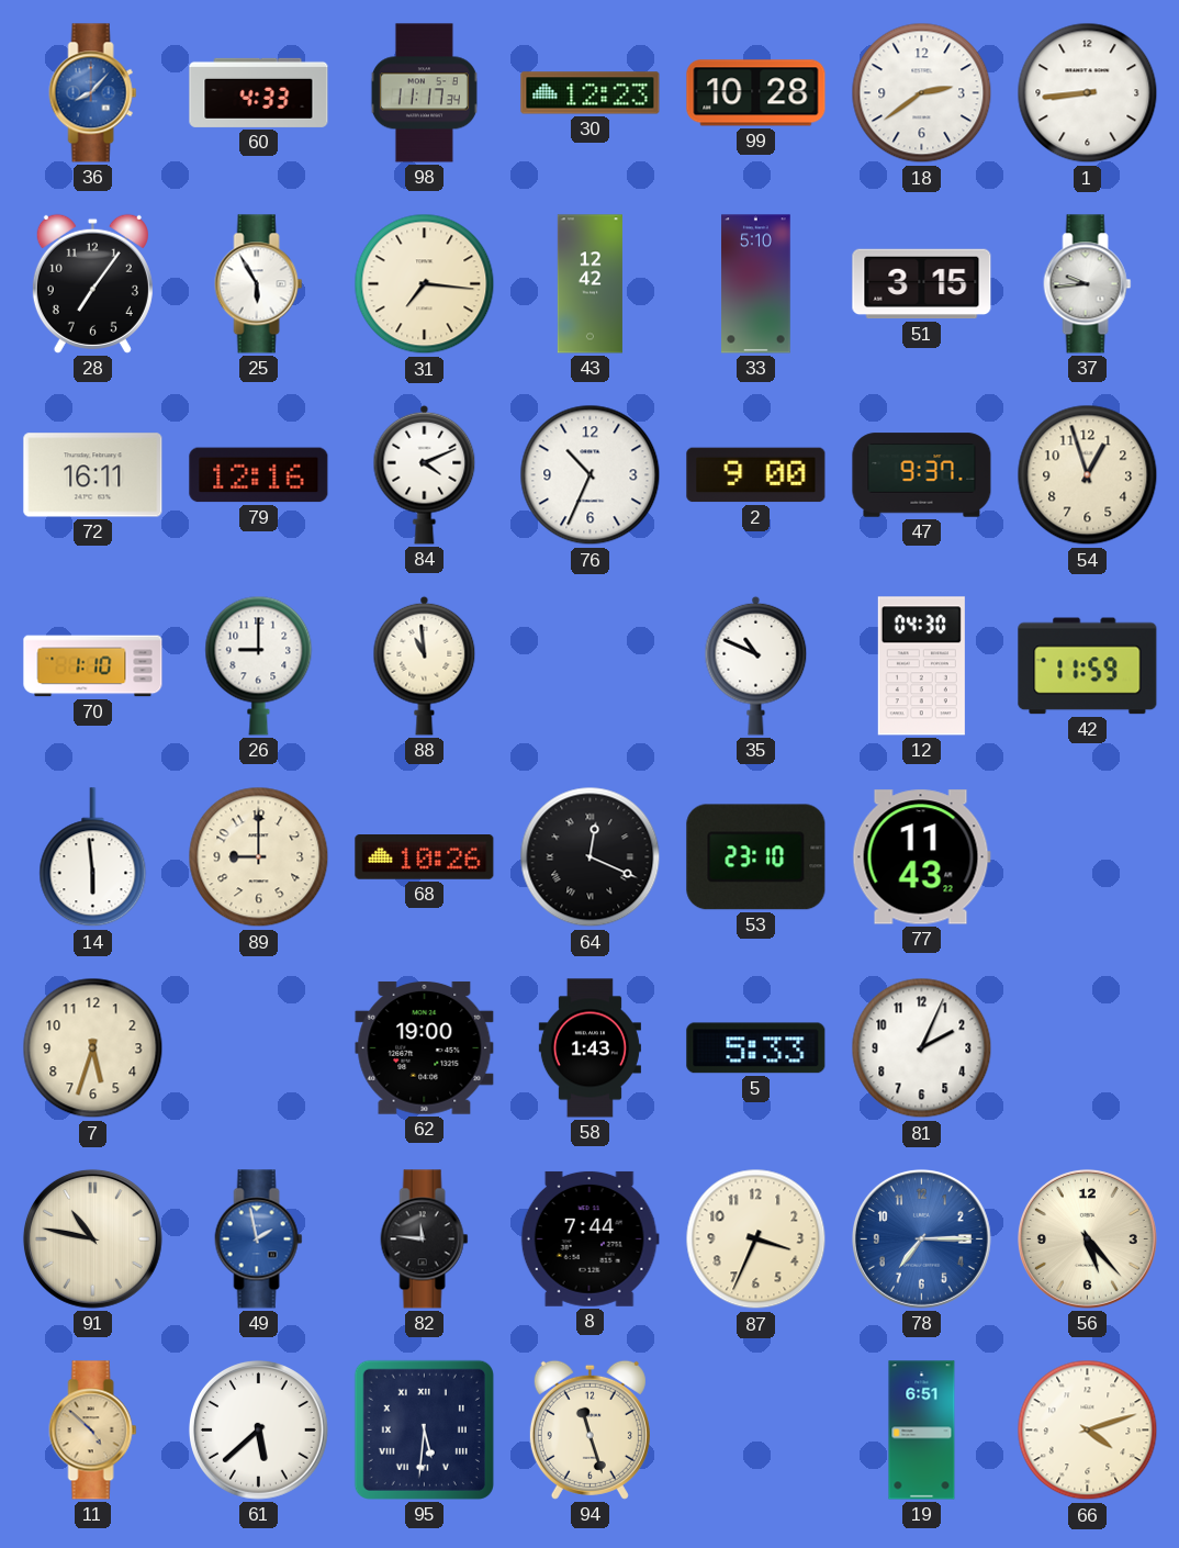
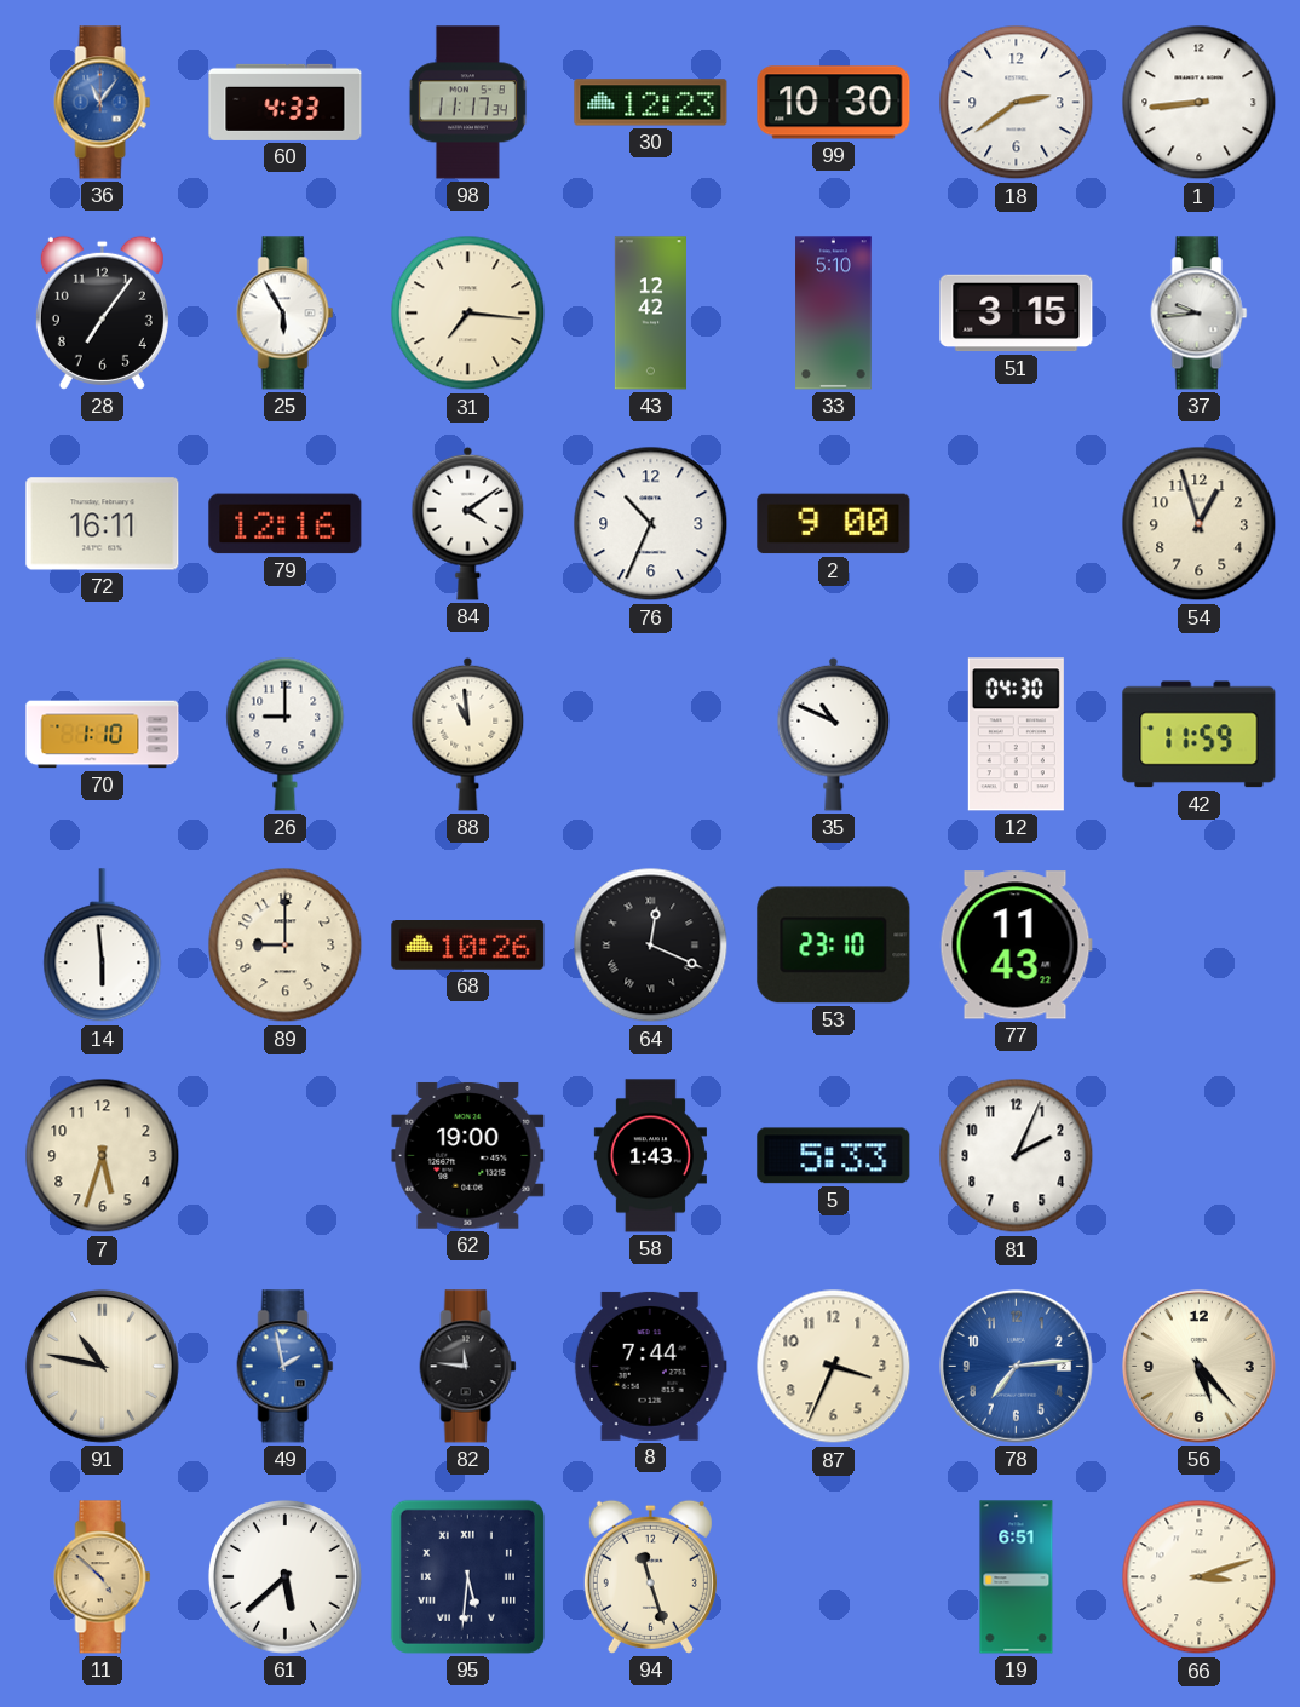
36: 8:07 -> 11:06 (103, 103)
99: 10:28 -> 10:30 (834, 103)
84: 4:11 -> 4:09 (468, 523)
47: 9:37 -> none (922, 475)
78: 7:15 -> 7:14 (1016, 1366)
66: 4:12 -> 3:12 (1200, 1577)
